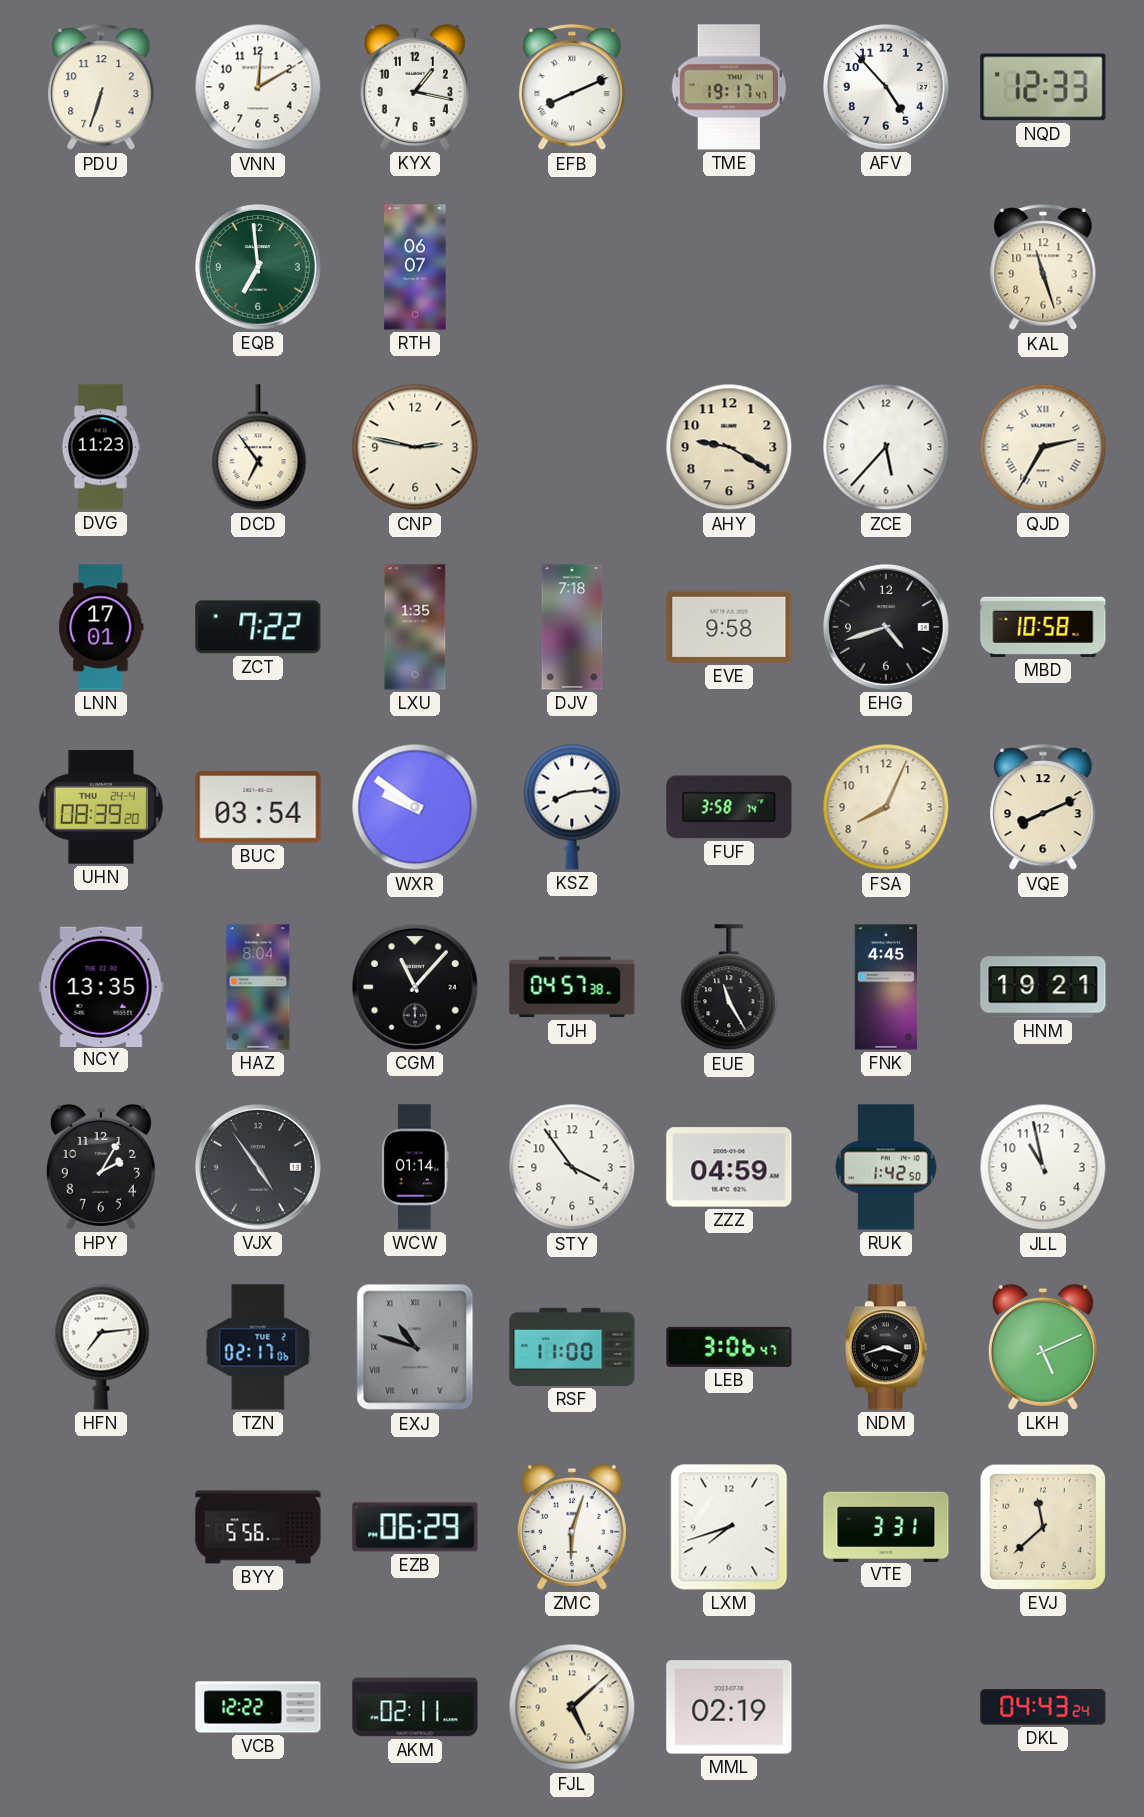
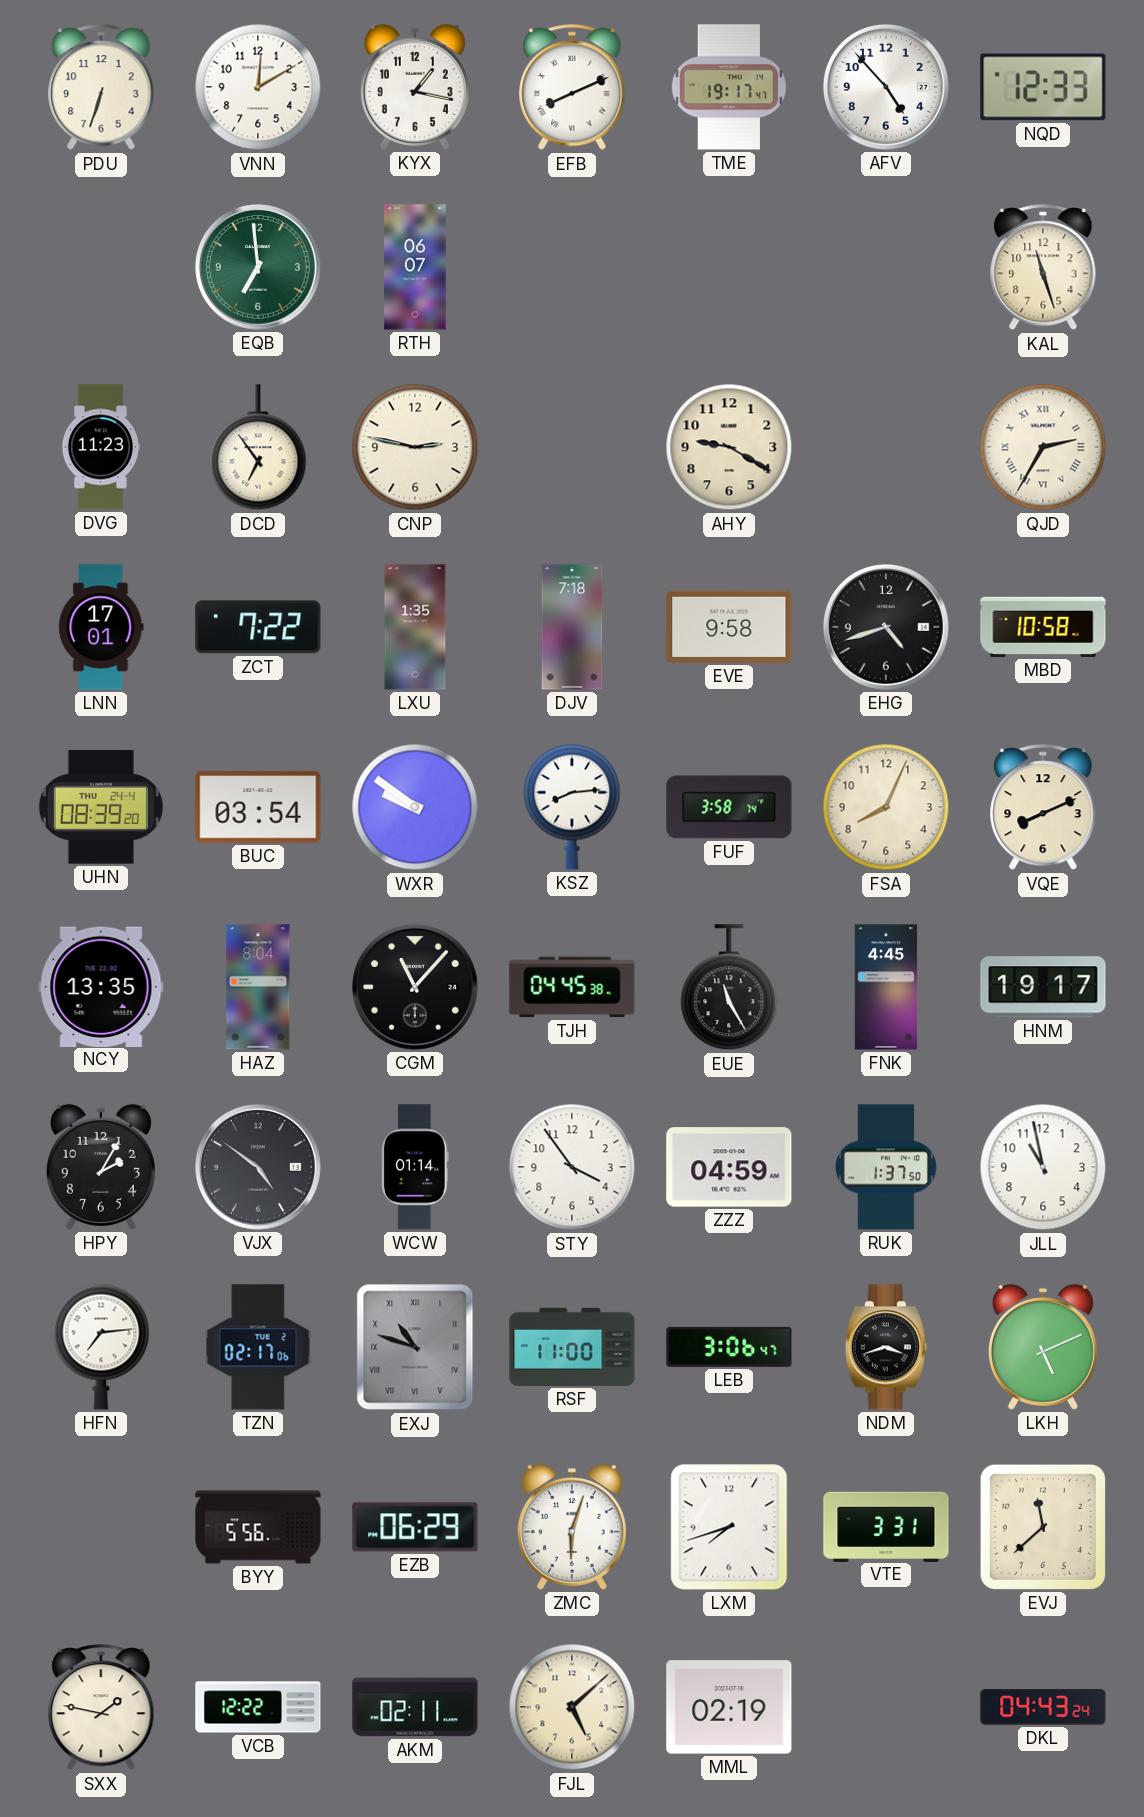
ZCE: 5:37 -> none (886, 447)
TJH: 04:57 -> 04:45 (572, 987)
HNM: 19:21 -> 19:17 (1043, 987)
VJX: 4:54 -> 4:51 (258, 1167)
RUK: 1:42 -> 1:37 (887, 1167)
SXX: none -> 1:47 (101, 1708)
